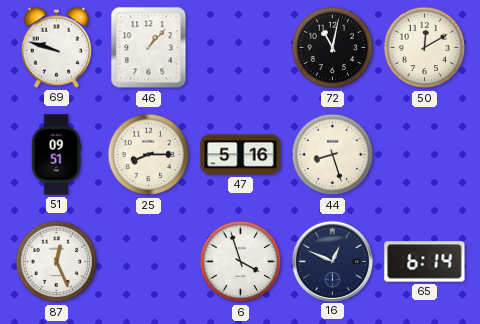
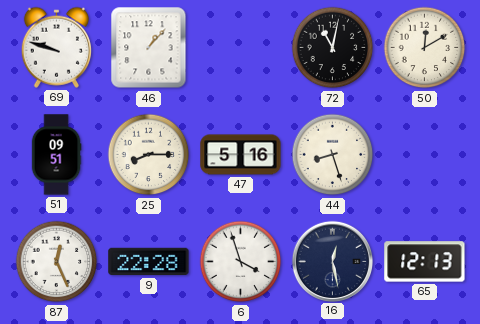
9: none -> 22:28 (149, 262)
16: 12:49 -> 12:28 (332, 261)
65: 6:14 -> 12:13 (425, 262)
